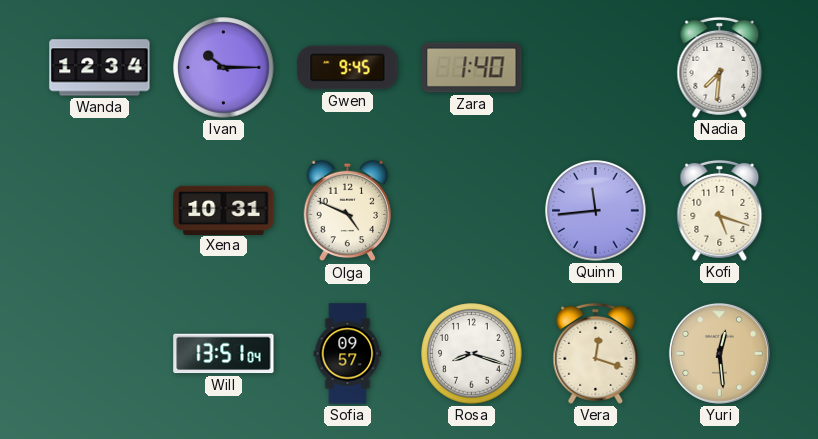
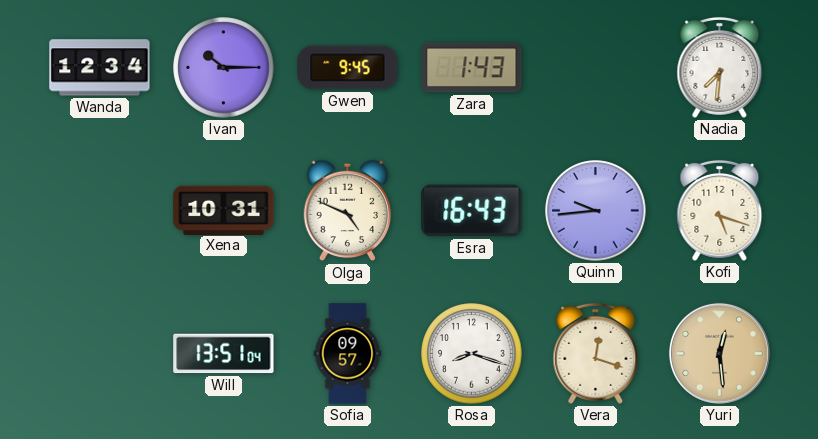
Zara: 1:40 -> 1:43 (472, 68)
Esra: none -> 16:43 (472, 211)
Quinn: 11:44 -> 9:44 (596, 211)
